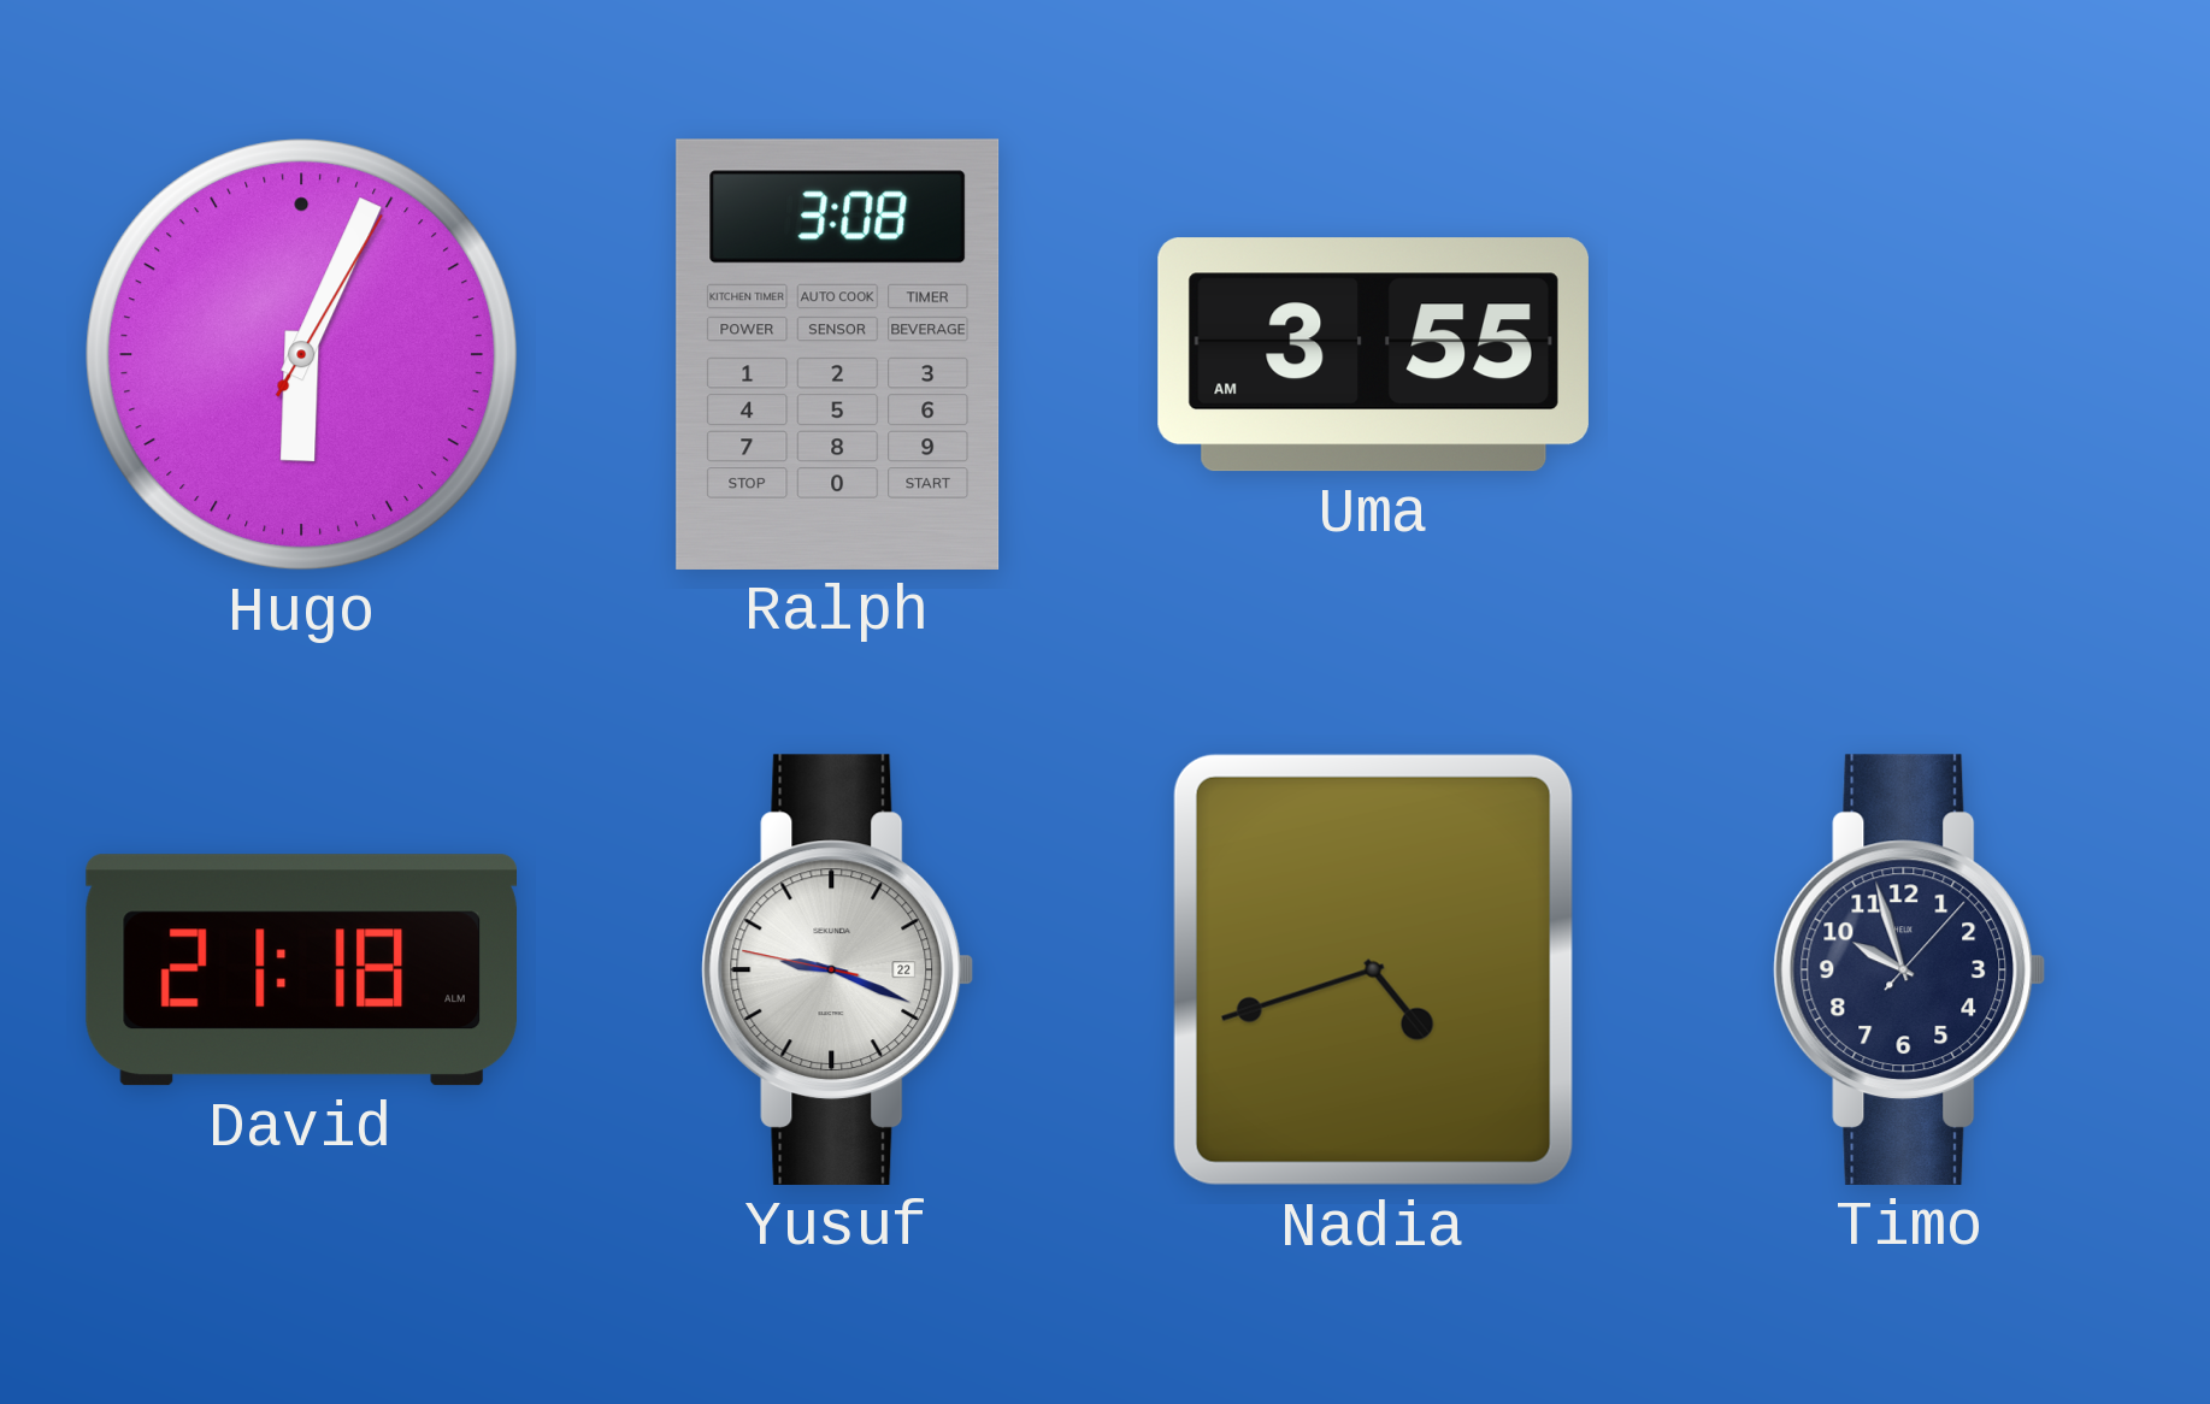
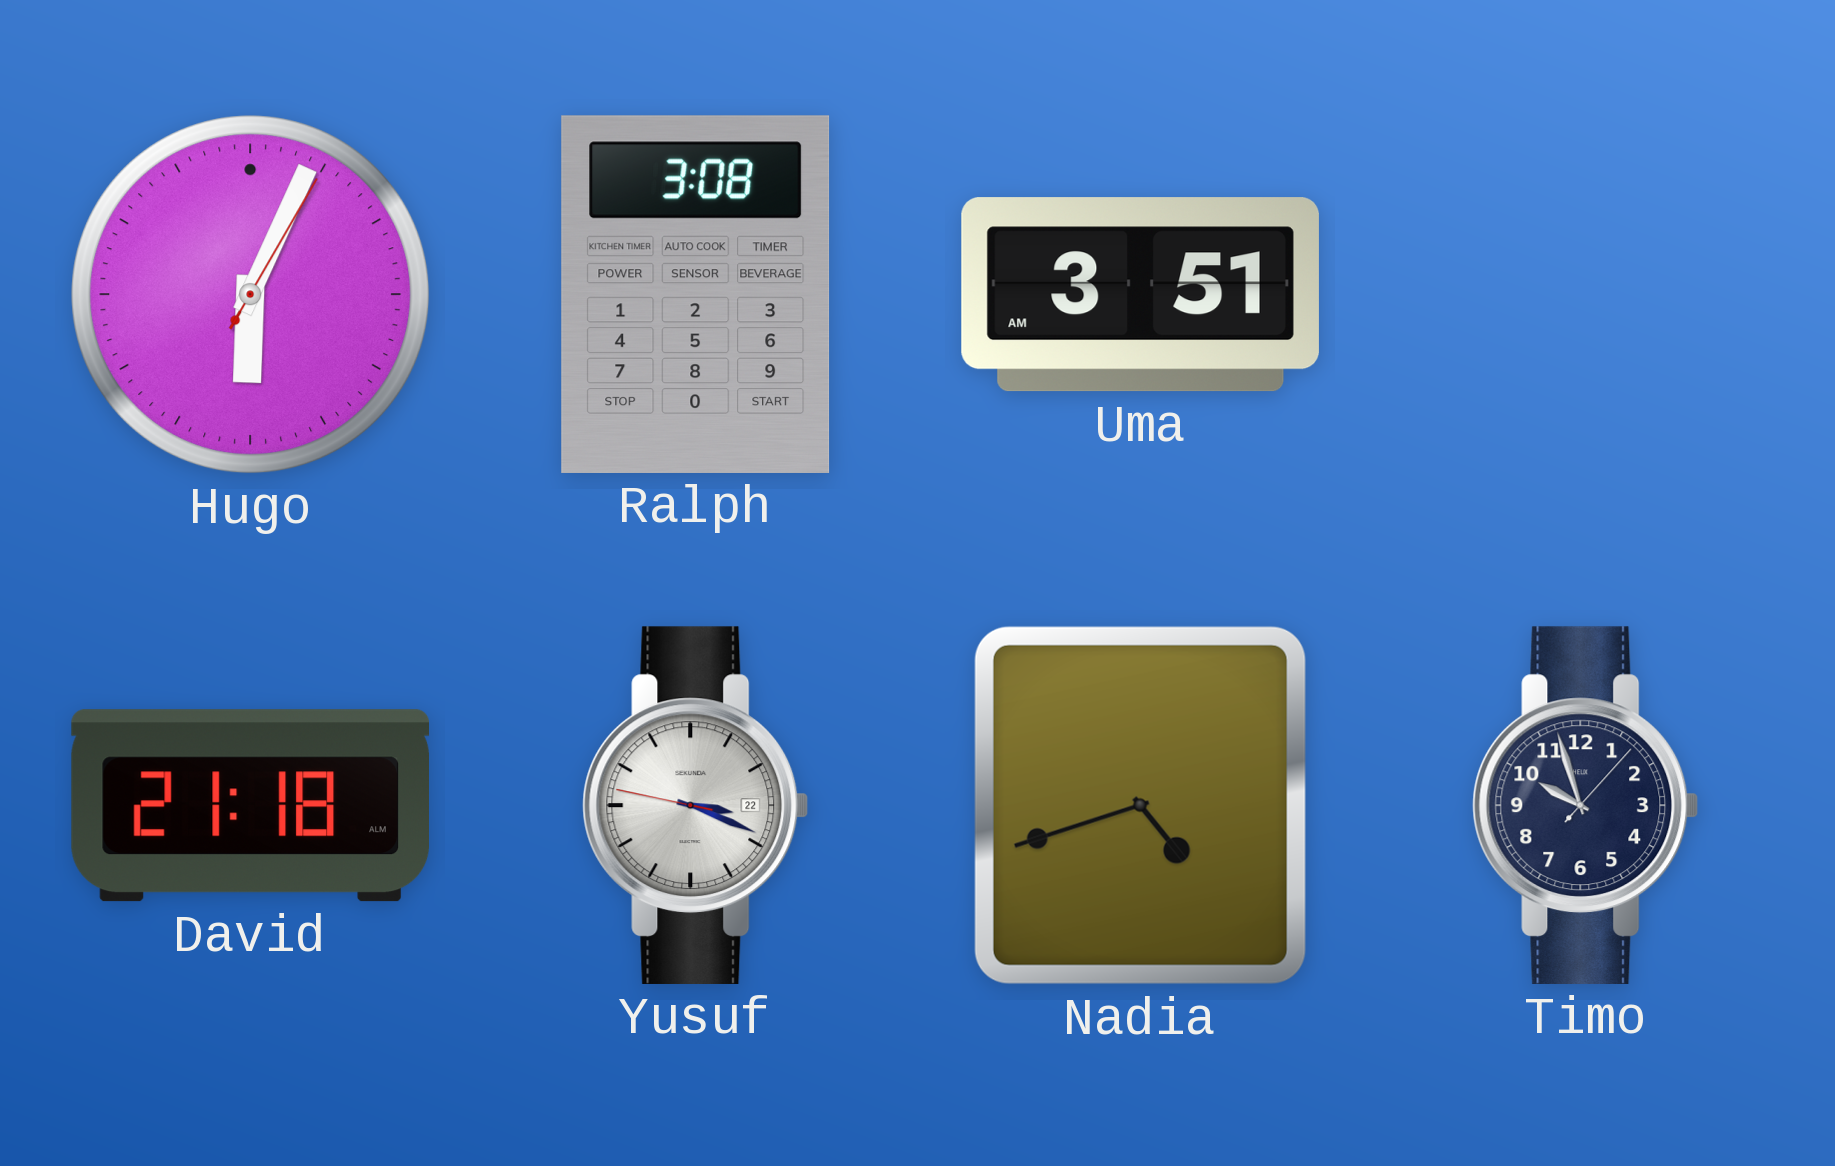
Uma: 3:55 -> 3:51 (1140, 295)
Yusuf: 9:18 -> 3:18 (696, 805)
